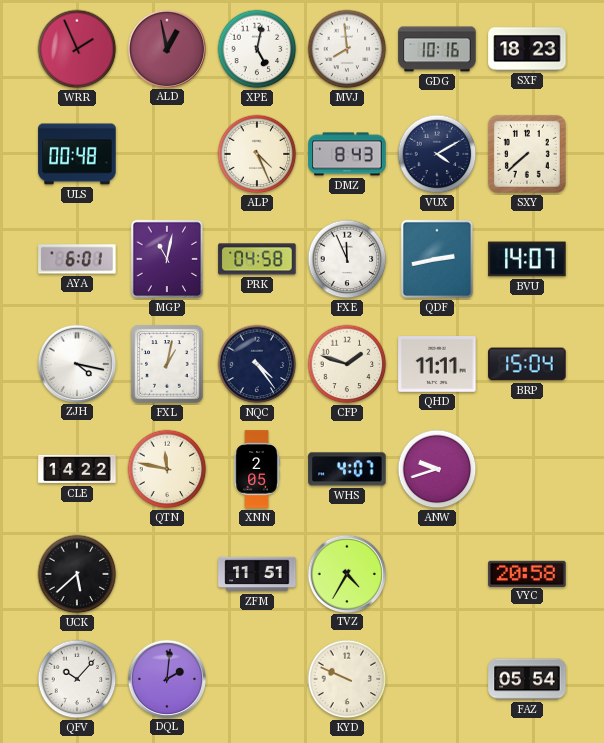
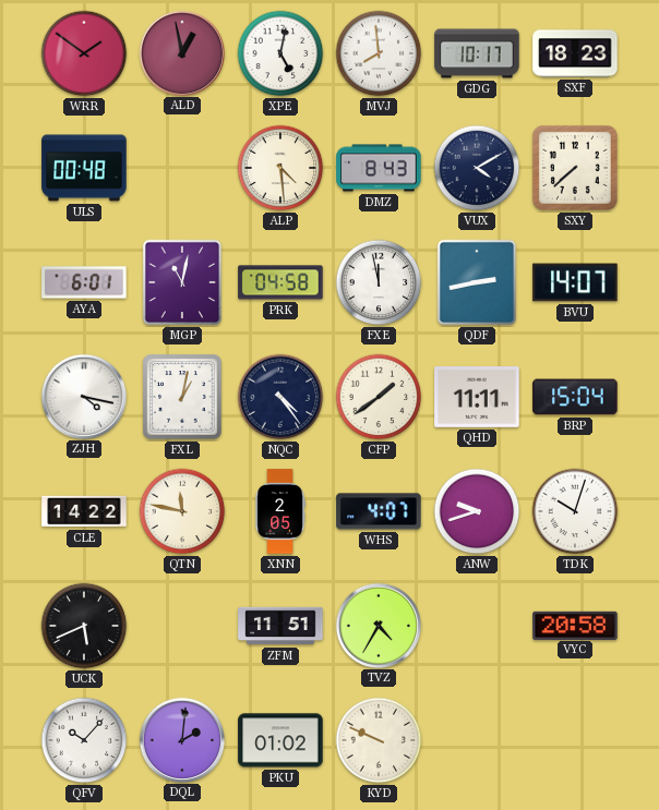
WRR: 1:56 -> 1:51 (84, 53)
GDG: 10:16 -> 10:17 (477, 53)
ALP: 4:26 -> 4:29 (280, 168)
FXE: 11:56 -> 11:58 (379, 282)
CFP: 1:48 -> 1:39 (379, 397)
TDK: none -> 10:03 (575, 511)
UCK: 5:38 -> 5:41 (84, 626)
PKU: none -> 01:02 (280, 740)
FAZ: 05:54 -> none (527, 679)
